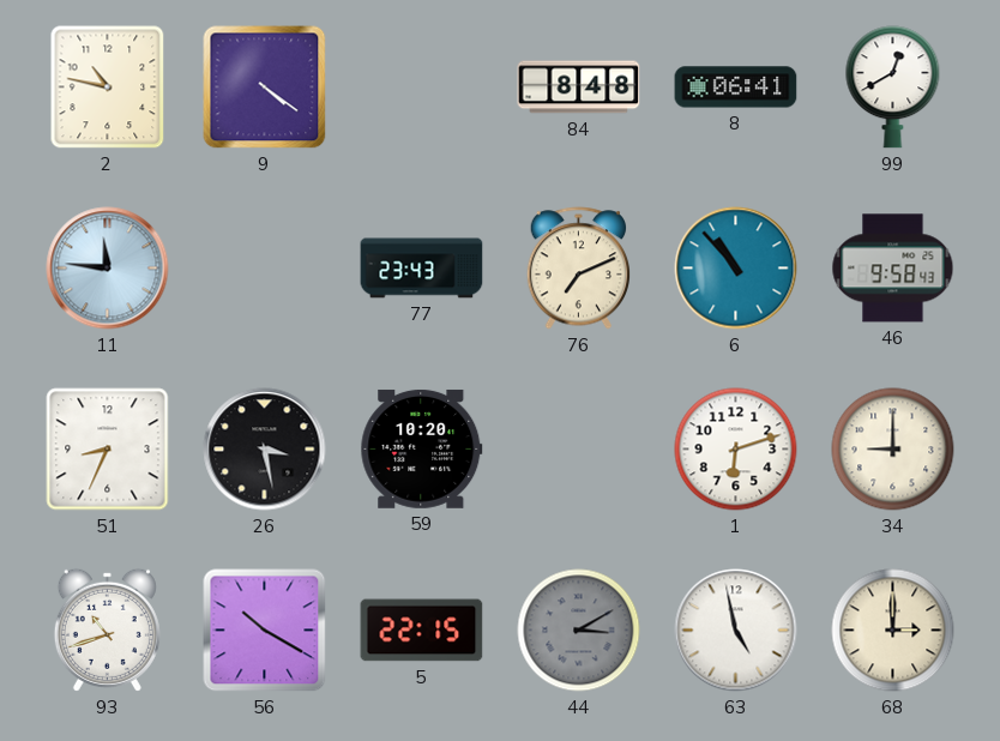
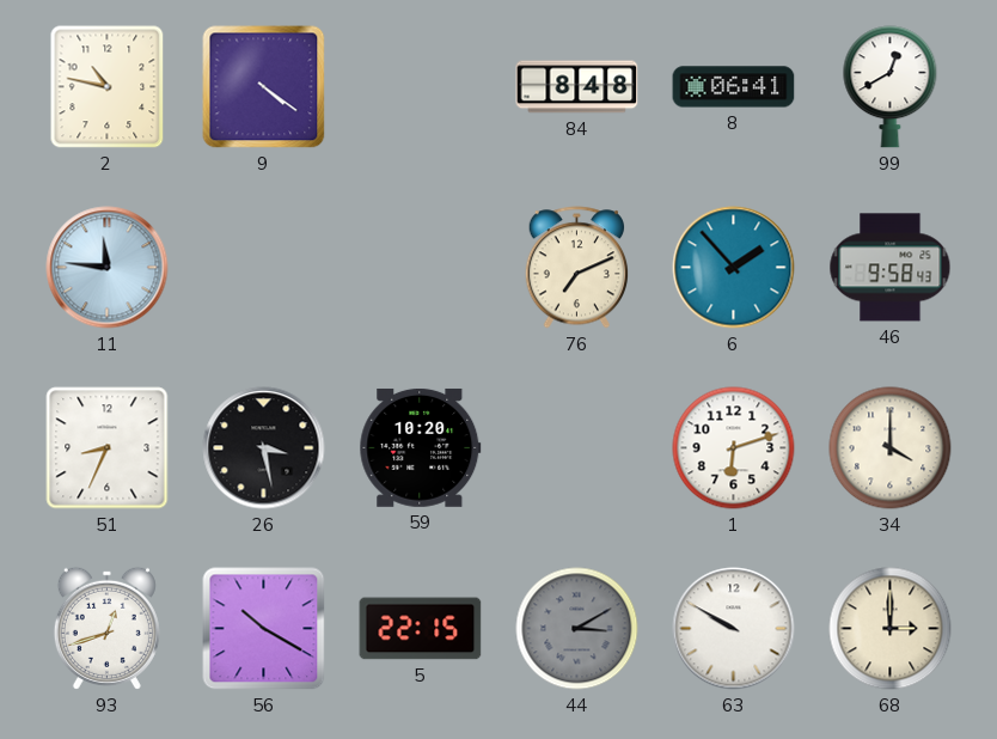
77: 23:43 -> none (422, 269)
6: 10:53 -> 1:53 (734, 268)
34: 9:00 -> 4:00 (891, 448)
93: 10:42 -> 12:42 (106, 628)
63: 4:58 -> 9:50 (734, 629)
